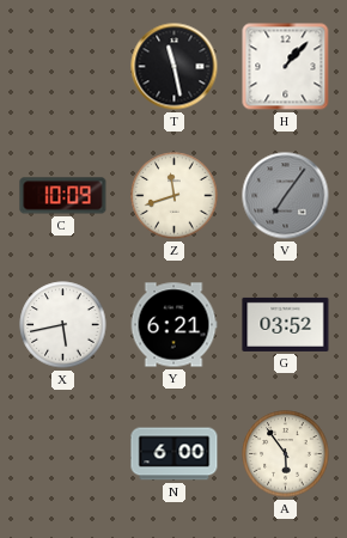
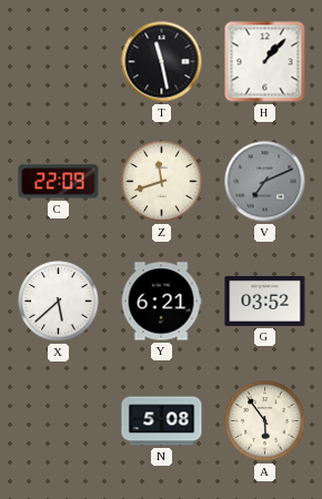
C: 10:09 -> 22:09 (59, 182)
V: 7:06 -> 7:11 (265, 182)
X: 5:43 -> 5:38 (59, 302)
N: 6:00 -> 5:08 (162, 421)
